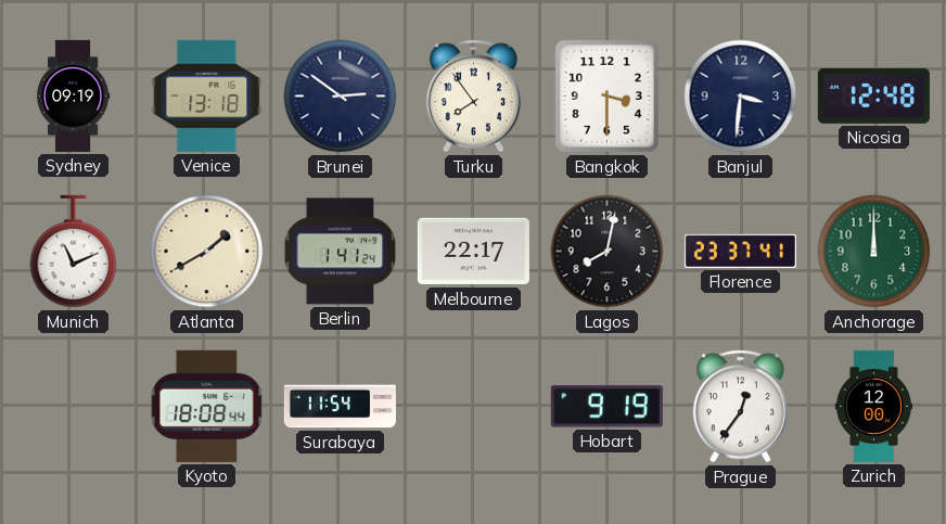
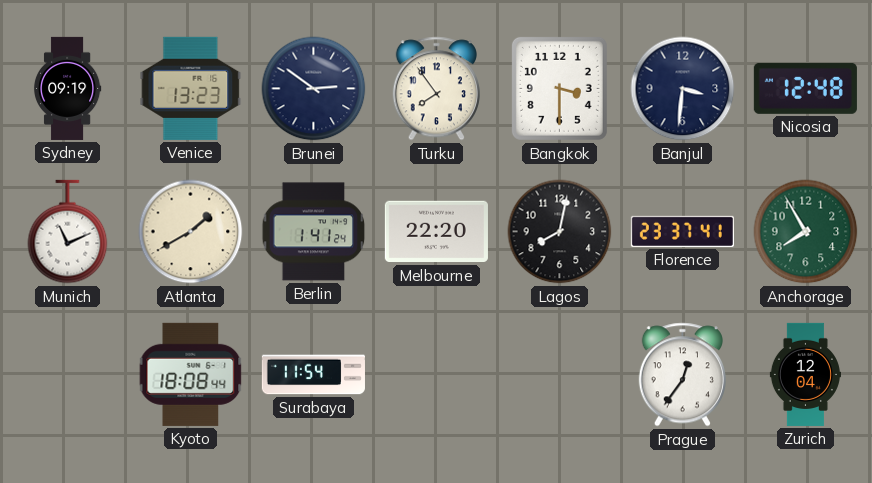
Venice: 13:18 -> 13:23 (191, 88)
Melbourne: 22:17 -> 22:20 (436, 232)
Anchorage: 12:00 -> 7:55 (806, 232)
Hobart: 9:19 -> none (606, 407)
Zurich: 12:00 -> 12:04 (805, 374)
